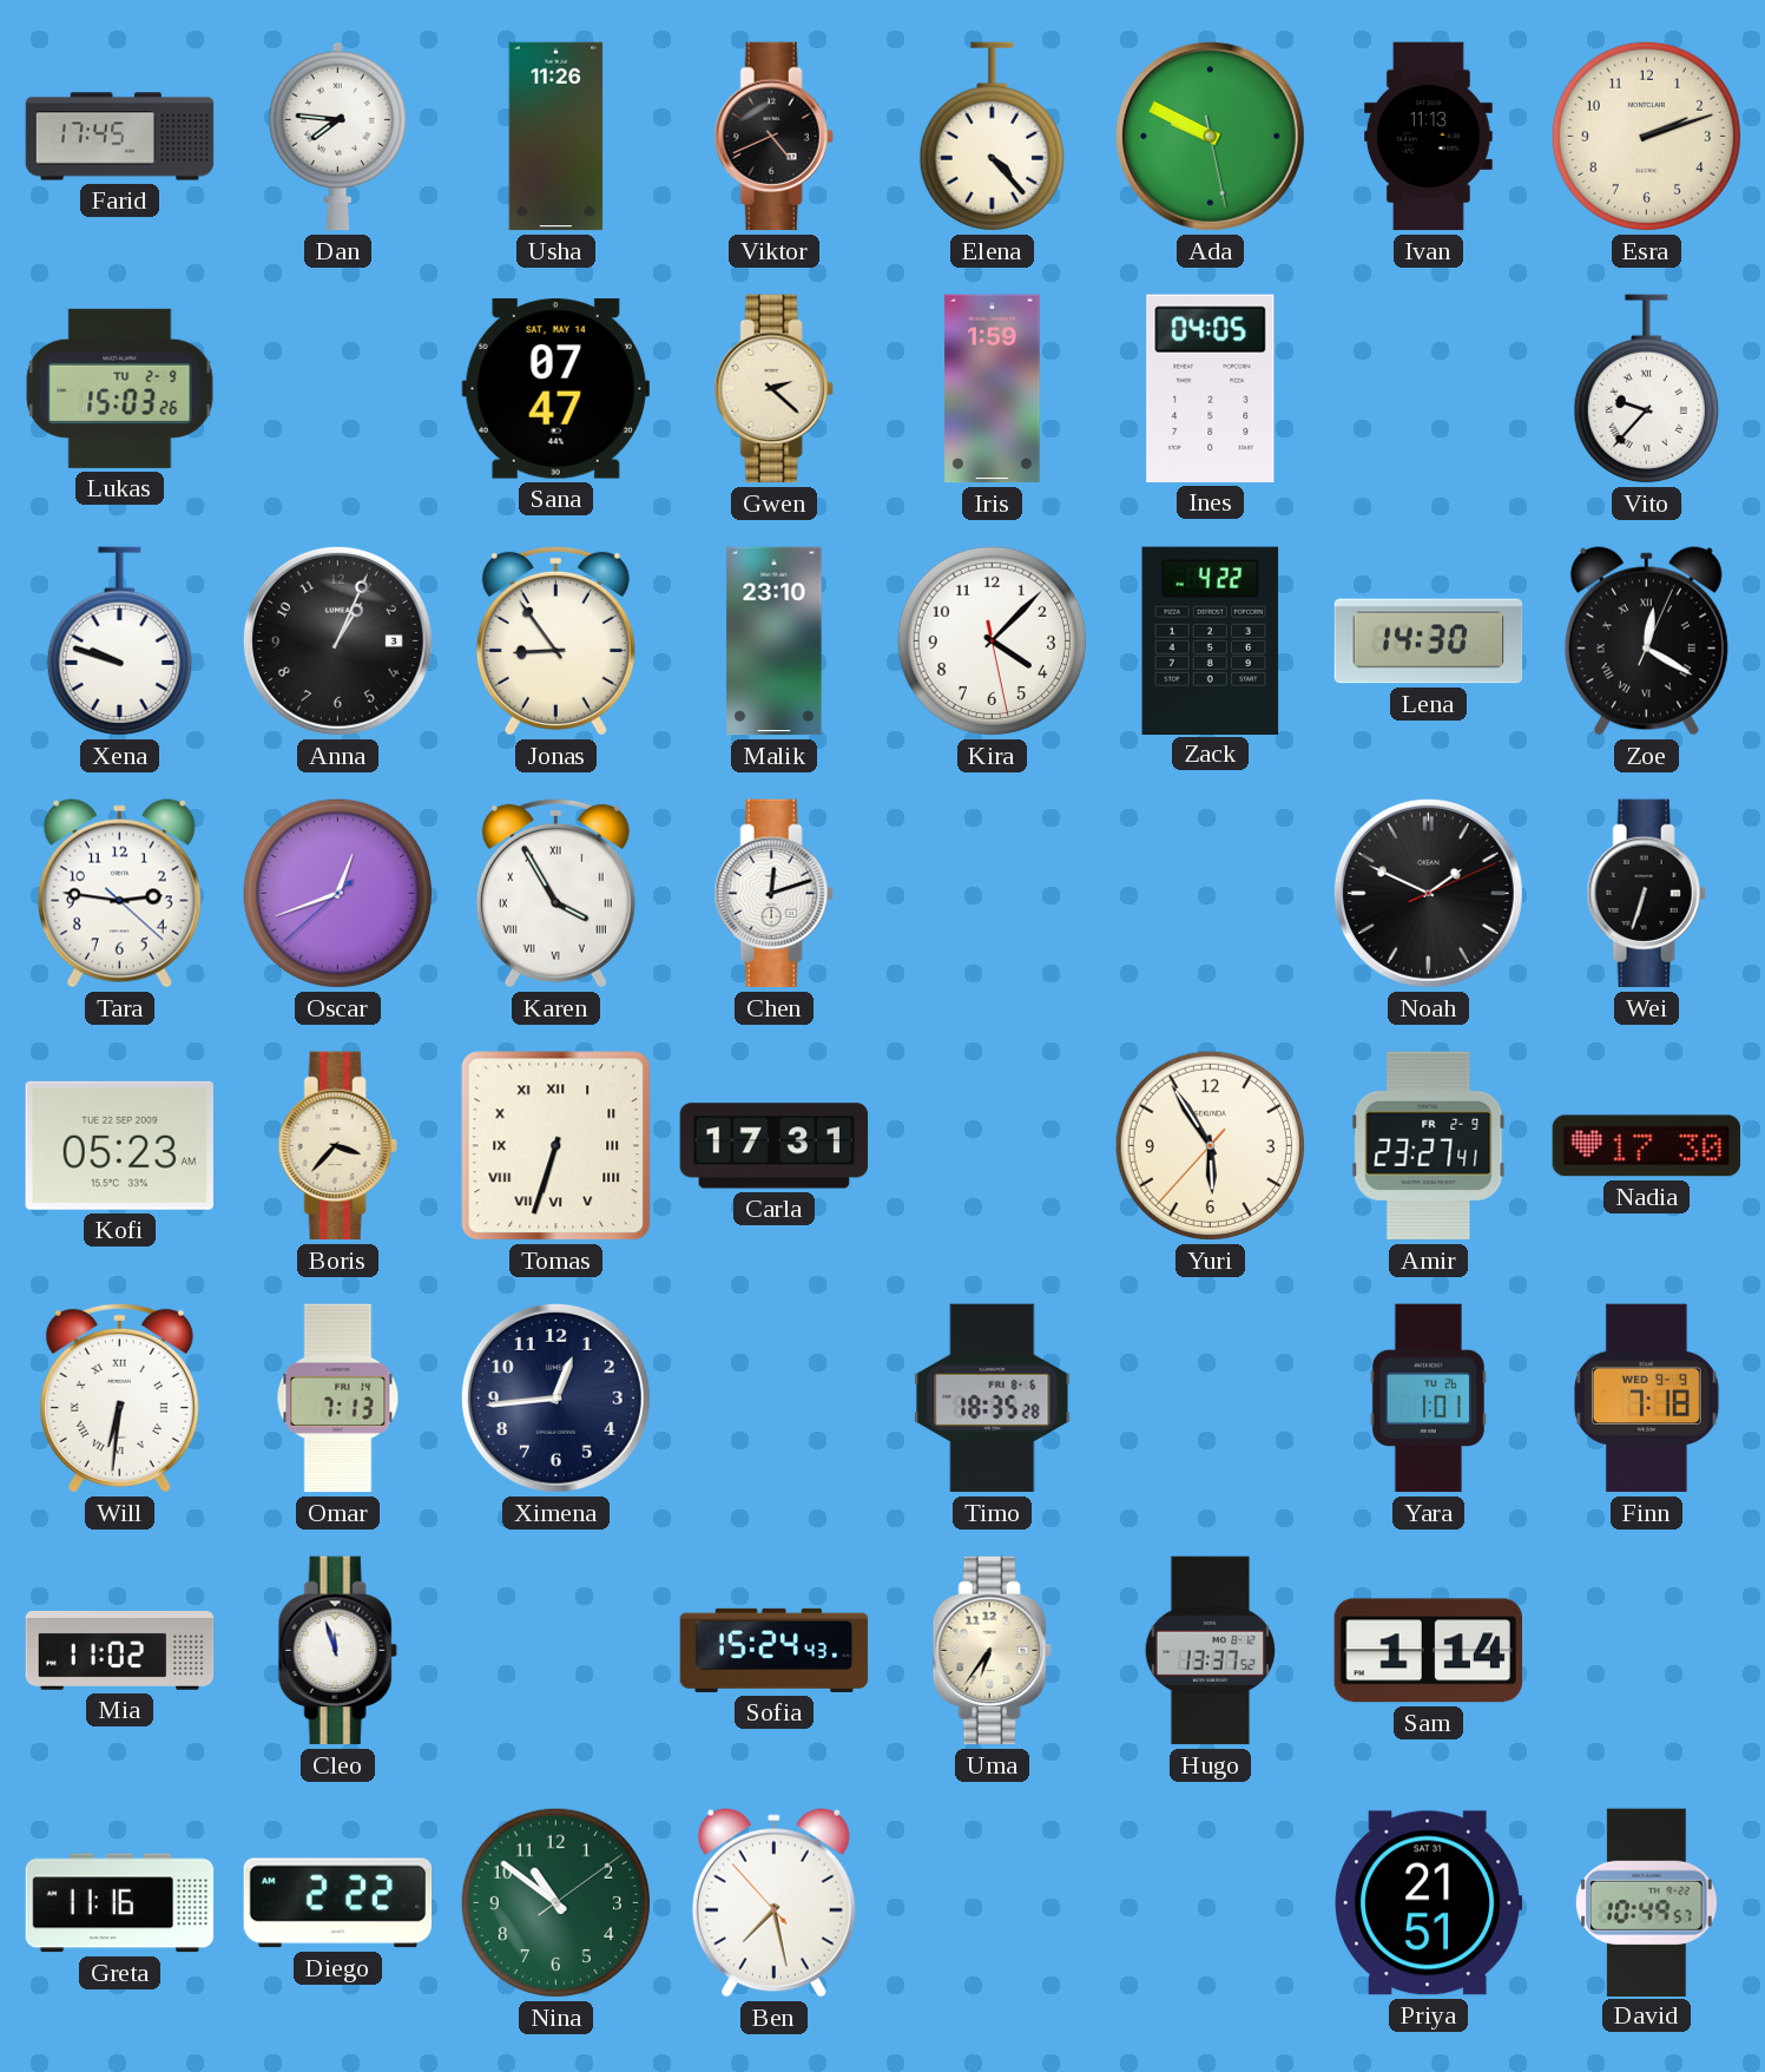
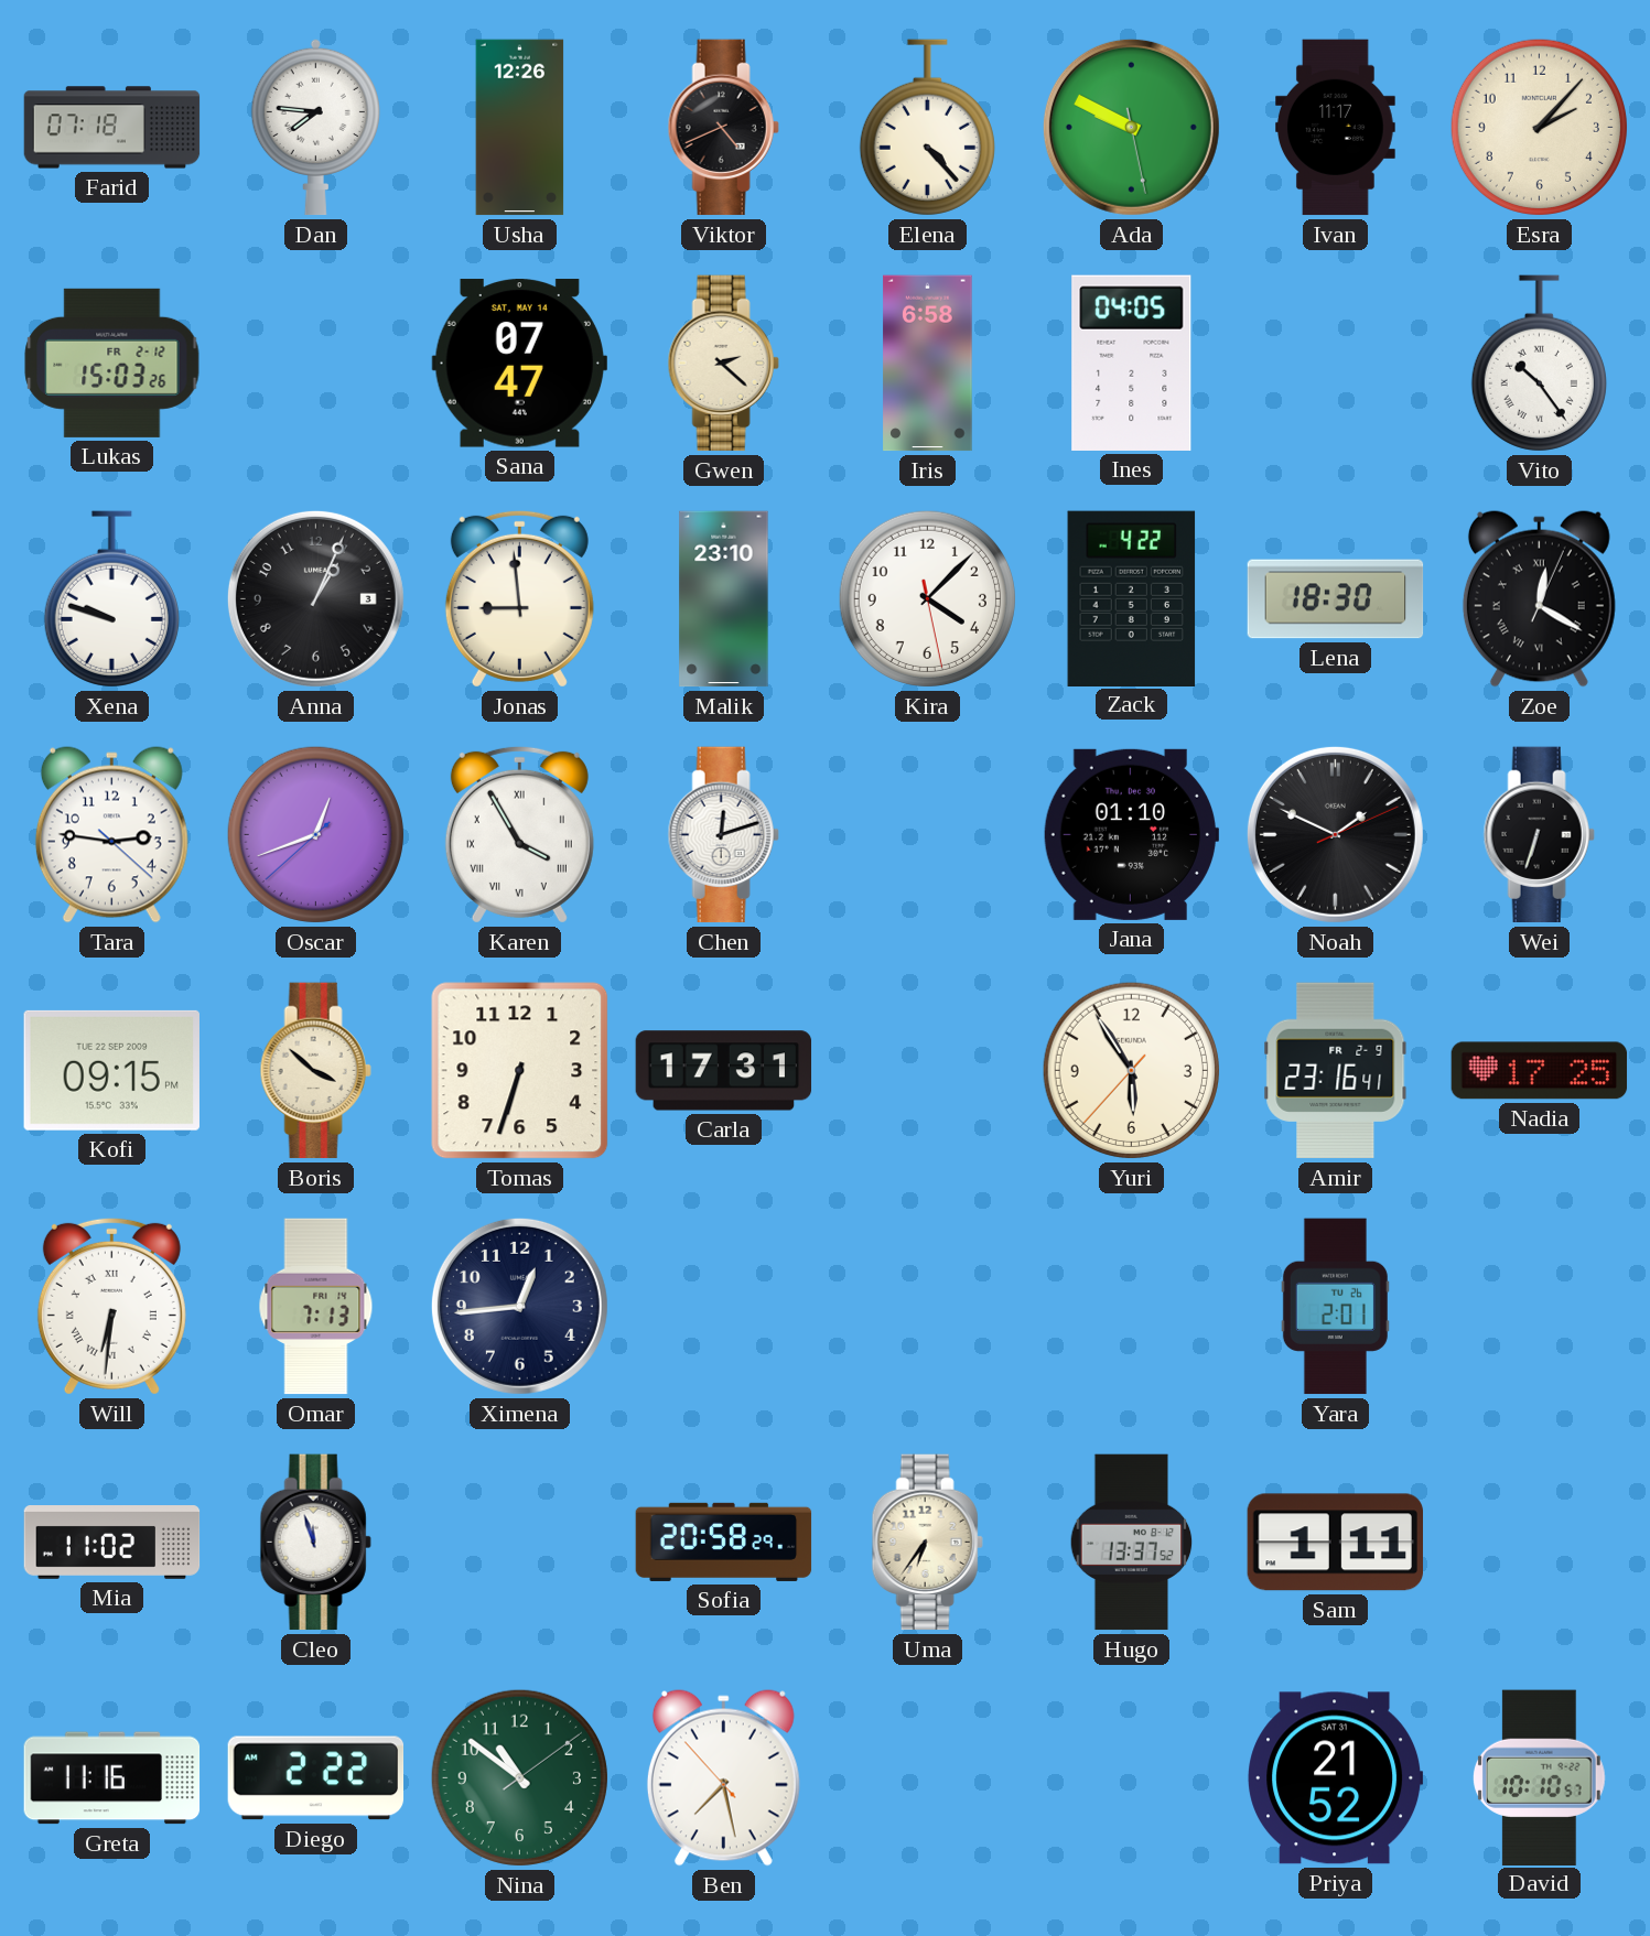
Farid: 17:45 -> 07:18 (112, 128)
Usha: 11:26 -> 12:26 (520, 128)
Ivan: 11:13 -> 11:17 (1336, 128)
Esra: 2:12 -> 2:07 (1539, 127)
Lukas date: TU 2-9 -> FR 2-12 (112, 363)
Iris: 1:59 -> 6:58 (928, 364)
Vito: 9:37 -> 10:24 (1539, 364)
Jonas: 8:54 -> 8:59 (519, 598)
Lena: 14:30 -> 18:30 (1336, 599)
Jana: none -> 01:10 (1130, 834)
Kofi: 05:23 -> 09:15 (111, 1070)
Boris: 3:37 -> 3:52 (315, 1071)
Tomas numerals: Roman -> Arabic (520, 1071)
Amir: 23:27 -> 23:16 (1336, 1071)
Nadia: 17:30 -> 17:25 (1540, 1071)
Timo: 18:35 -> none (993, 1399)
Yara: 1:01 -> 2:01 (1335, 1307)
Finn: 7:18 -> none (1647, 1399)
Sofia: 15:24 -> 20:58 (724, 1542)
Sam: 1:14 -> 1:11 (1335, 1543)
Priya: 21:51 -> 21:52 (1336, 1778)
David: 10:49 -> 10:10 (1540, 1777)
